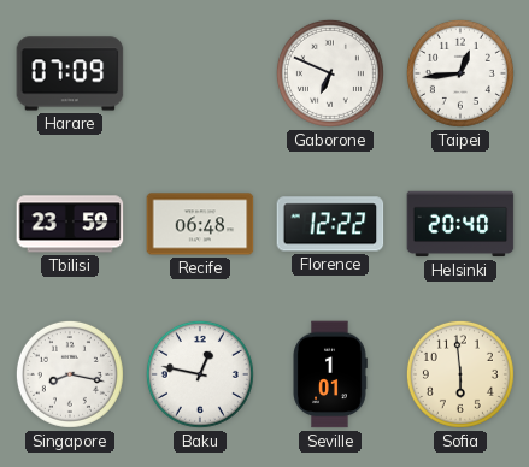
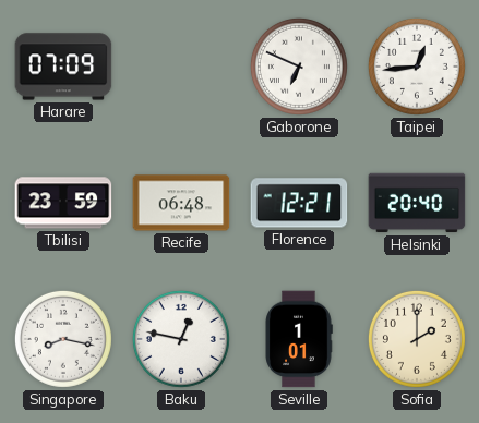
Florence: 12:22 -> 12:21 (299, 203)
Sofia: 5:59 -> 2:00 (417, 339)
